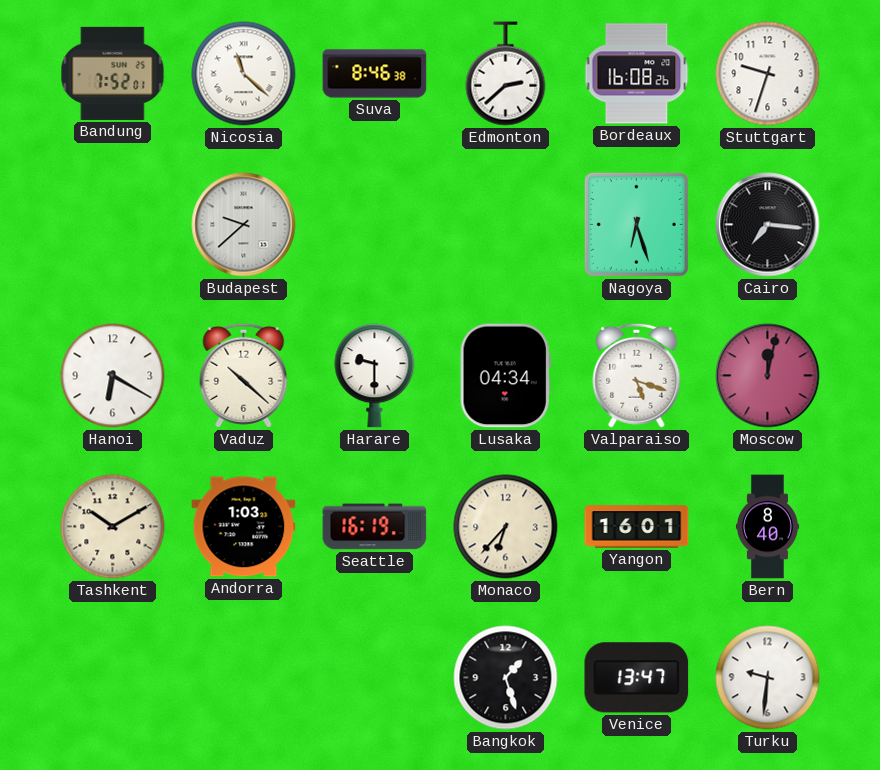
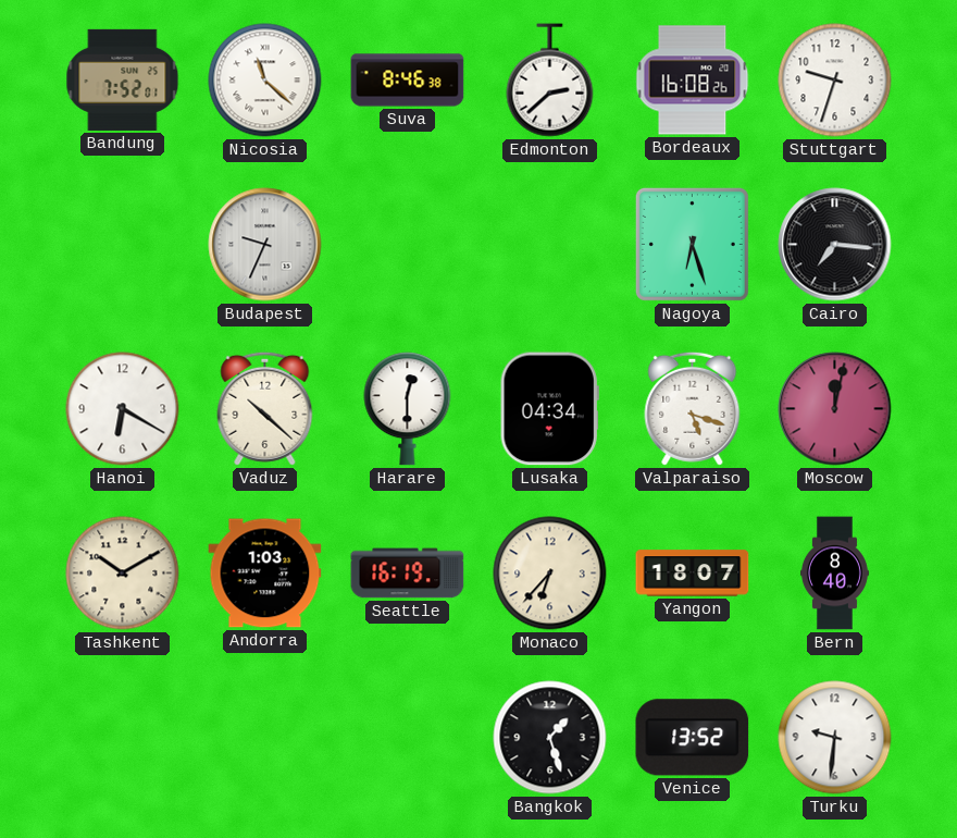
Budapest: 9:38 -> 9:34 (265, 245)
Harare: 9:30 -> 12:30 (408, 409)
Yangon: 16:01 -> 18:07 (693, 574)
Venice: 13:47 -> 13:52 (693, 738)
